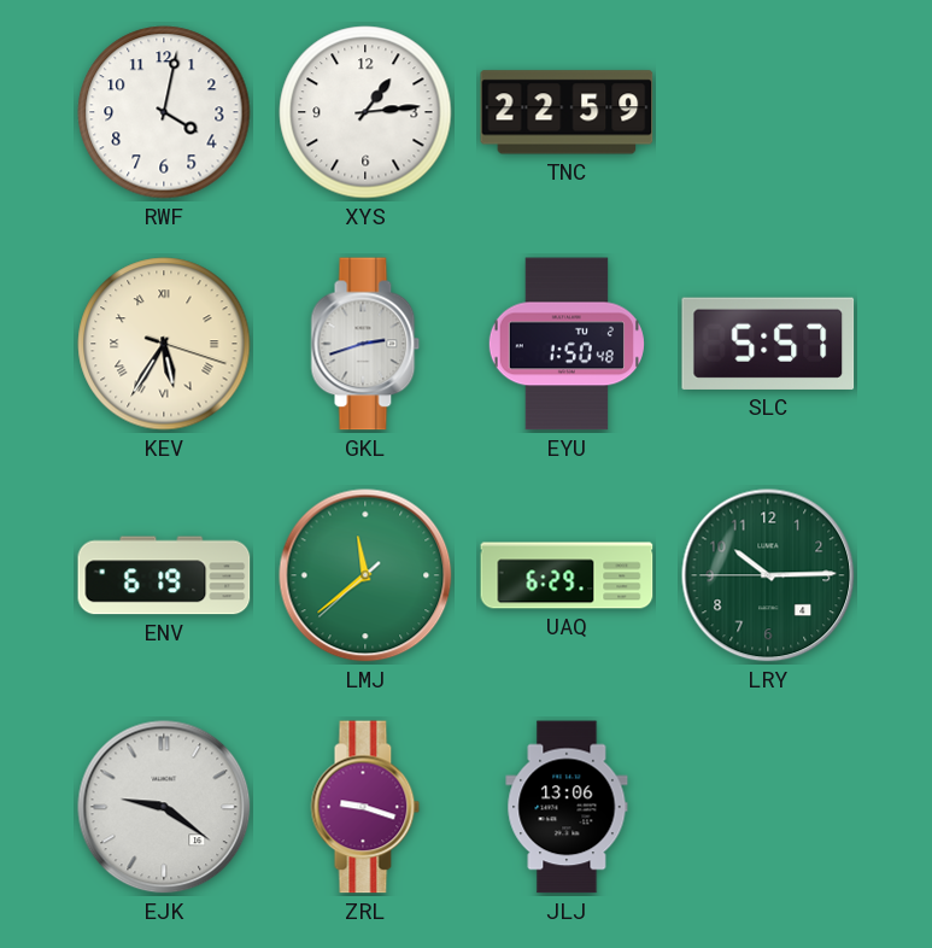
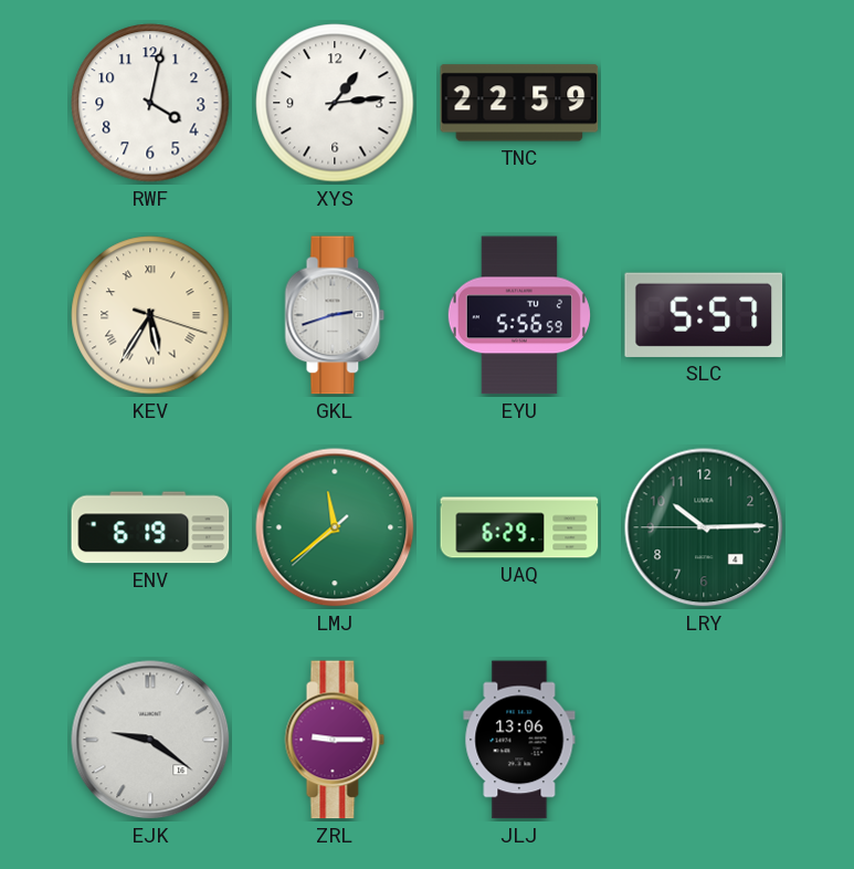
EYU: 1:50 -> 5:56 (519, 315)
ZRL: 9:18 -> 9:15 (335, 740)
